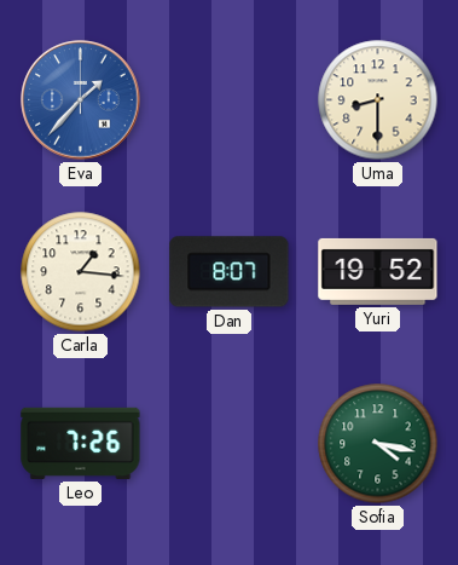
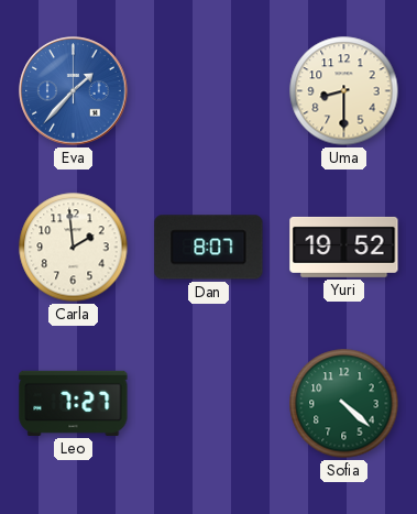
Carla: 1:16 -> 1:59 (74, 248)
Leo: 7:26 -> 7:27 (74, 403)
Sofia: 4:17 -> 4:22 (344, 404)
